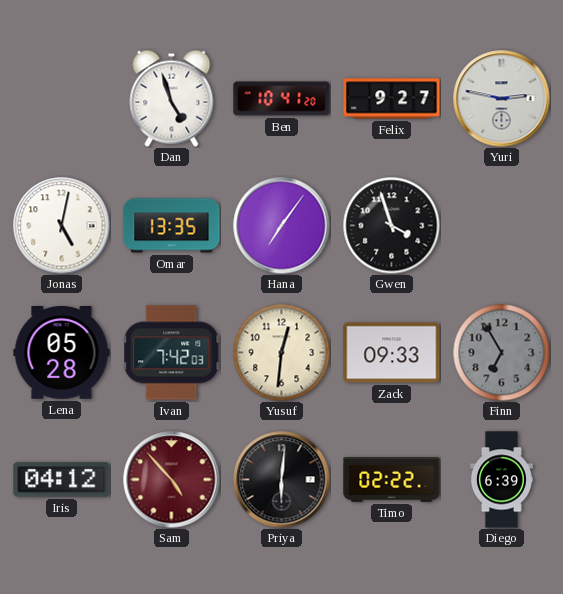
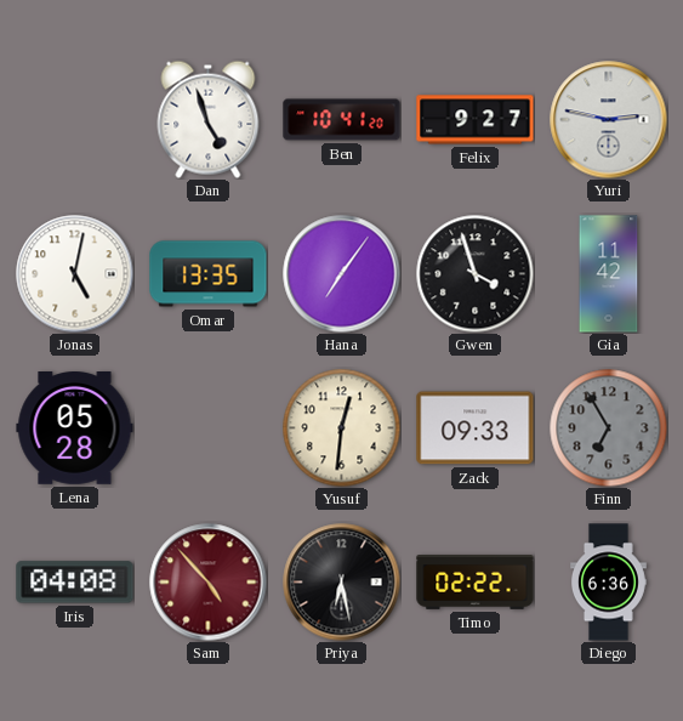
Gia: none -> 11:42 (609, 274)
Ivan: 7:42 -> none (172, 353)
Iris: 04:12 -> 04:08 (75, 583)
Priya: 6:01 -> 6:28 (342, 583)
Diego: 6:39 -> 6:36 (609, 583)
